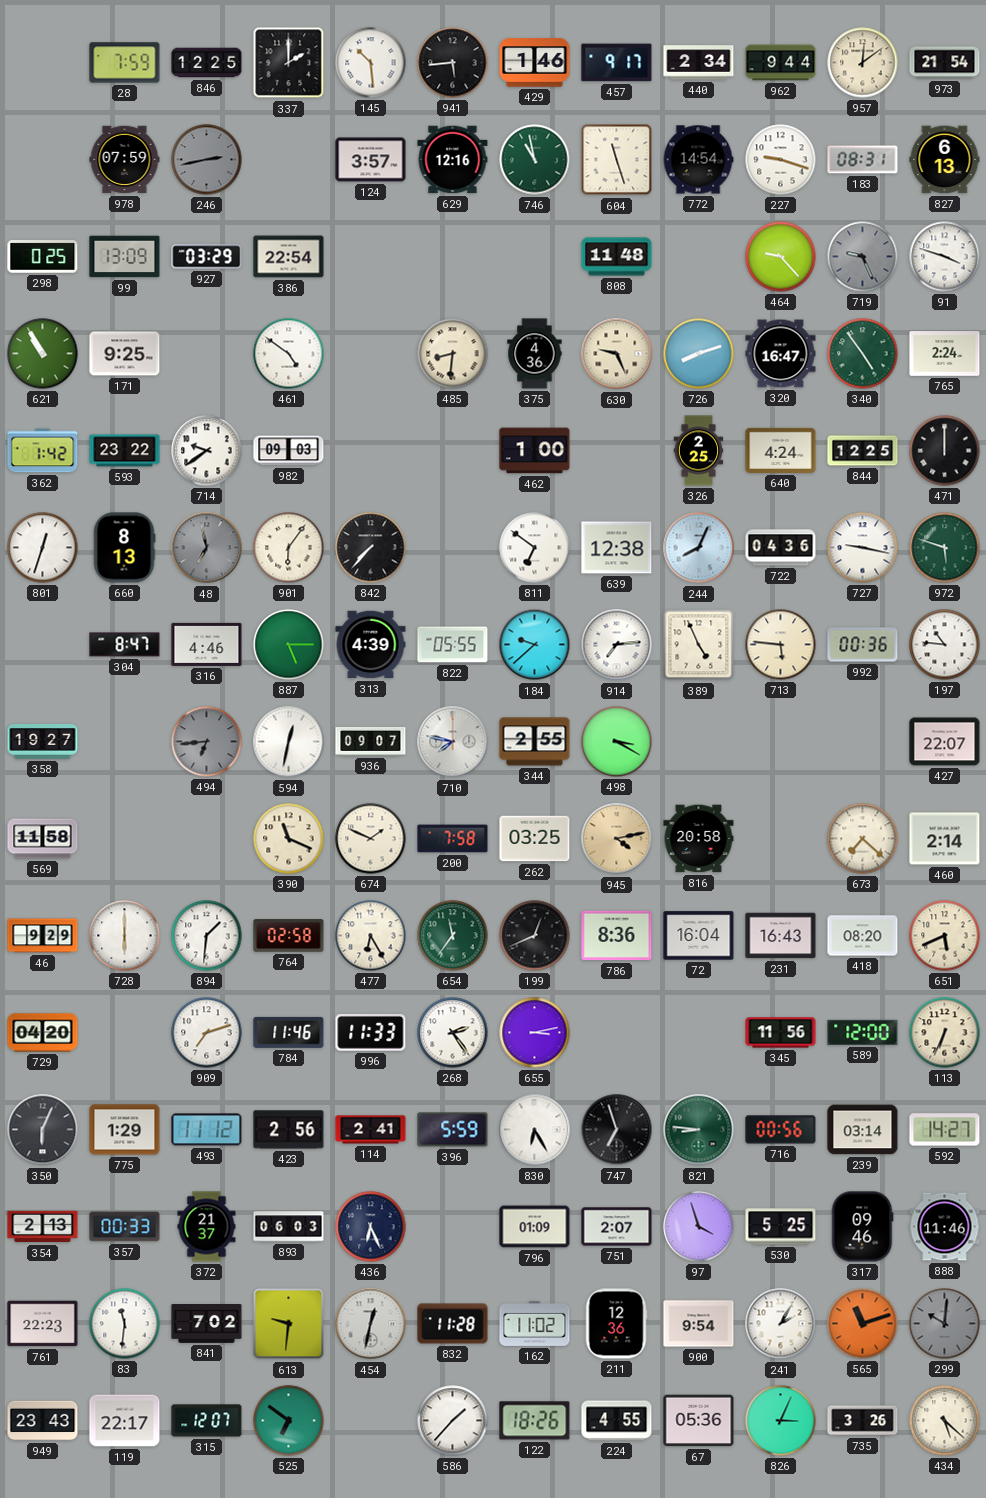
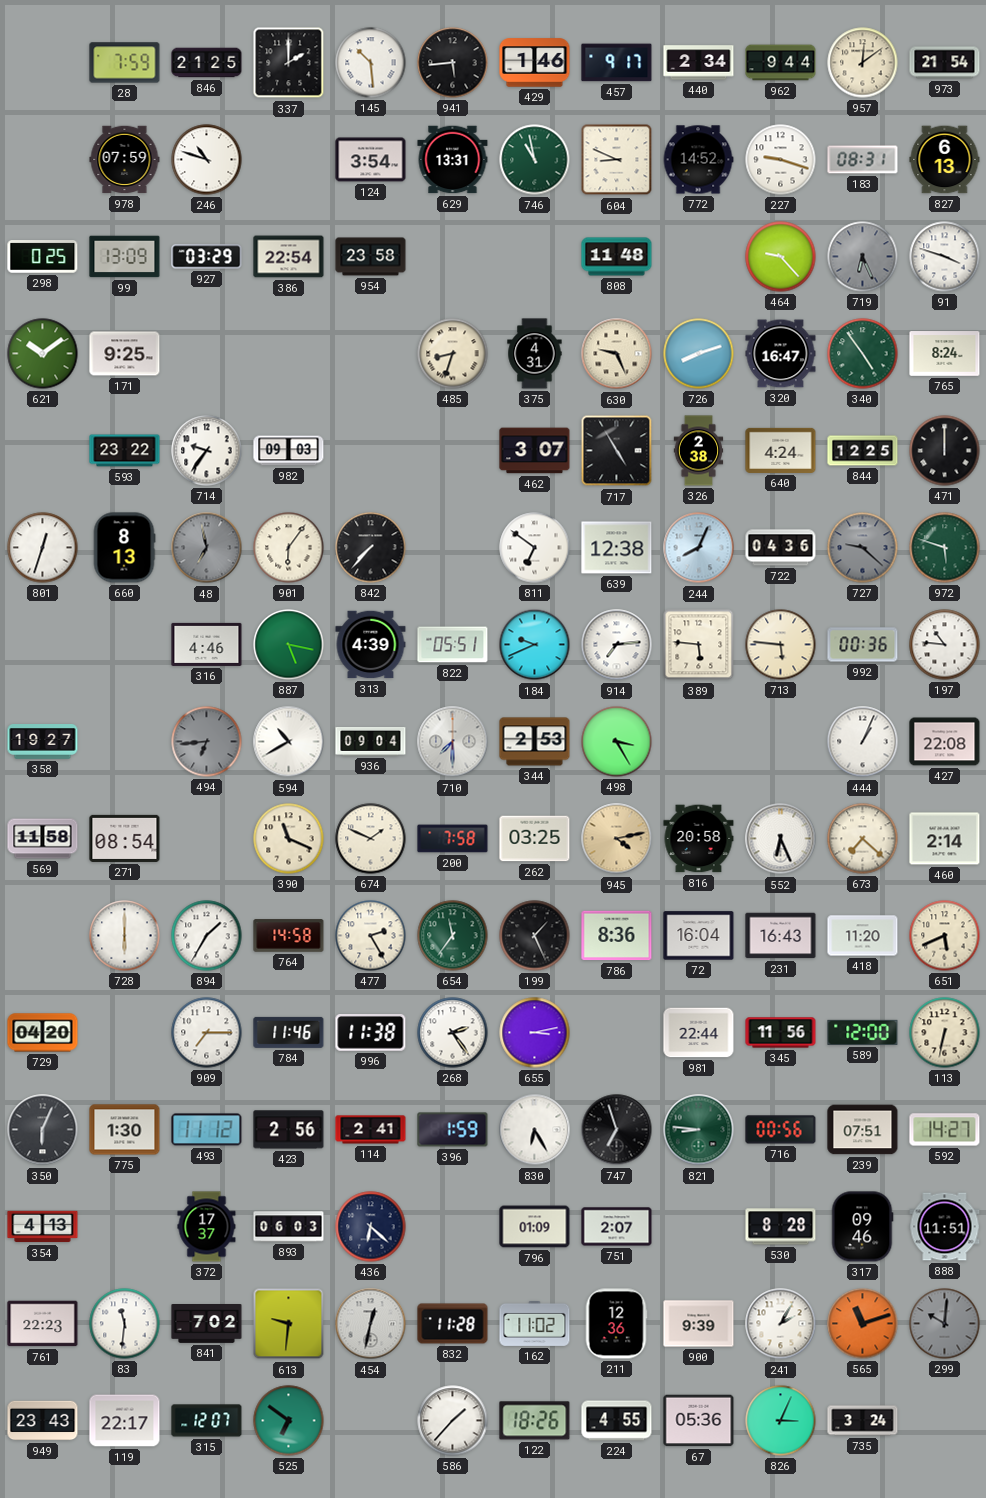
846: 12:25 -> 21:25 (207, 63)
246: 2:43 -> 10:48 (207, 160)
246 dial: grey -> white (207, 160)
124: 3:57 -> 3:54 (371, 160)
629: 12:16 -> 13:31 (453, 160)
604: 11:27 -> 8:49 (617, 160)
772: 14:54 -> 14:52 (698, 160)
954: none -> 23:58 (371, 257)
719: 9:26 -> 6:26 (863, 257)
621: 10:55 -> 10:09 (43, 354)
461: 4:51 -> none (289, 354)
485: 8:31 -> 8:33 (453, 354)
375: 4:36 -> 4:31 (535, 354)
765: 2:24 -> 8:24 (945, 354)
362: 1:42 -> none (43, 451)
714: 9:39 -> 9:36 (207, 451)
462: 1:00 -> 3:07 (535, 451)
717: none -> 4:55 (617, 451)
326: 2:25 -> 2:38 (699, 451)
727: 9:17 -> 9:22 (863, 548)
727 dial: white -> grey (863, 548)
304: 8:47 -> none (125, 645)
887: 5:15 -> 5:17 (289, 645)
822: 05:55 -> 05:51 (453, 645)
184: 9:38 -> 9:41 (535, 645)
389: 4:56 -> 5:46 (699, 645)
594: 12:32 -> 10:40 (289, 742)
936: 09:07 -> 09:04 (371, 741)
710: 7:47 -> 7:30 (453, 742)
344: 2:55 -> 2:53 (535, 742)
498: 3:20 -> 3:25 (617, 742)
444: none -> 1:04 (863, 742)
427: 22:07 -> 22:08 (945, 742)
271: none -> 08:54 (125, 838)
552: none -> 6:26 (781, 839)
46: 9:29 -> none (43, 936)
894: 1:31 -> 1:35 (207, 936)
764: 02:58 -> 14:58 (289, 936)
477: 6:25 -> 2:25 (371, 936)
199: 12:41 -> 1:26 (535, 936)
418: 08:20 -> 11:20 (863, 936)
909: 7:12 -> 7:15 (207, 1033)
996: 11:33 -> 11:38 (371, 1033)
981: none -> 22:44 (699, 1033)
113: 6:34 -> 6:32 (945, 1033)
775: 1:29 -> 1:30 (125, 1130)
396: 5:59 -> 1:59 (453, 1130)
239: 03:14 -> 07:51 (863, 1130)
354: 2:13 -> 4:13 (43, 1227)
357: 00:33 -> none (125, 1227)
372: 21:37 -> 17:37 (207, 1227)
436: 6:26 -> 6:22 (371, 1227)
97: 3:57 -> none (699, 1227)
530: 5:25 -> 8:28 (781, 1227)
888: 11:46 -> 11:51 (945, 1227)
900: 9:54 -> 9:39 (699, 1324)
735: 3:26 -> 3:24 (863, 1421)
434: 5:22 -> none (945, 1421)
